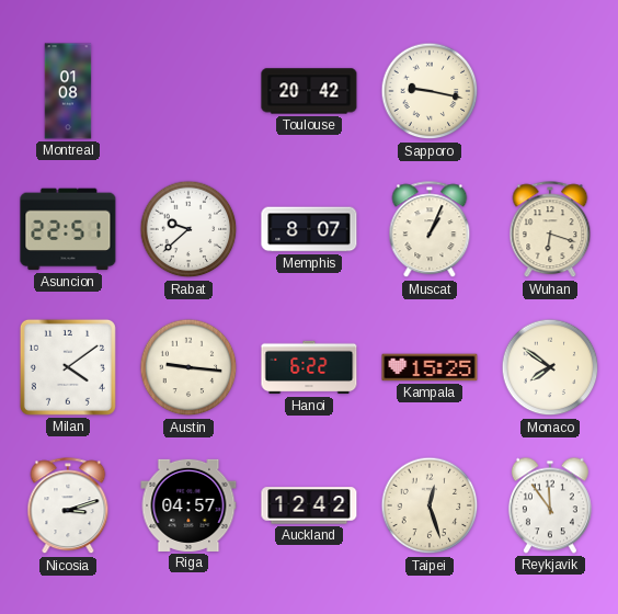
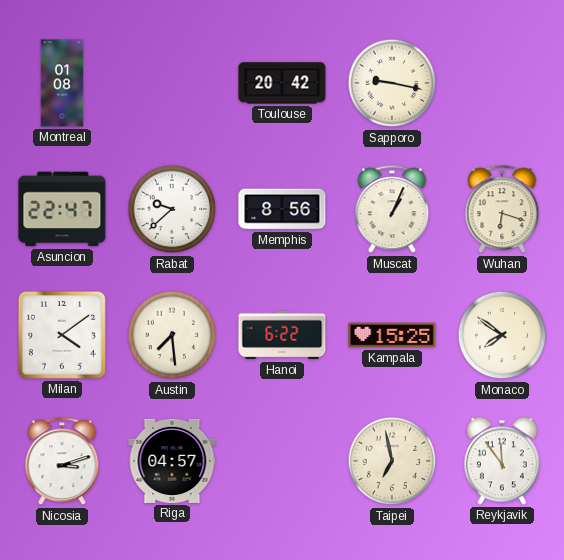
Asuncion: 22:51 -> 22:47 (62, 209)
Memphis: 8:07 -> 8:56 (282, 209)
Austin: 9:16 -> 7:29 (172, 335)
Auckland: 12:42 -> none (309, 505)
Taipei: 12:27 -> 6:58 (392, 461)
